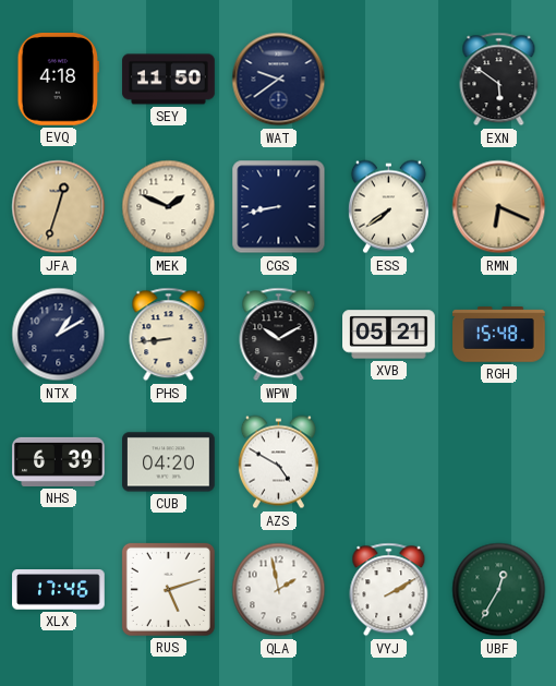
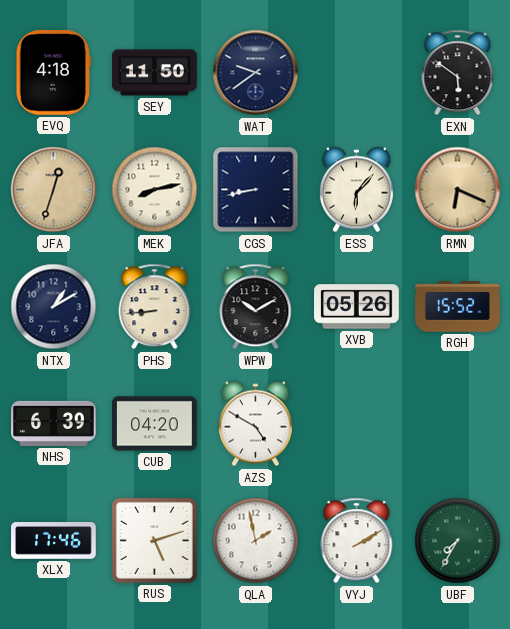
MEK: 1:49 -> 8:13 (155, 190)
ESS: 7:39 -> 6:07 (356, 190)
XVB: 05:21 -> 05:26 (357, 307)
RGH: 15:48 -> 15:52 (458, 307)
UBF: 12:35 -> 7:35 (458, 541)
